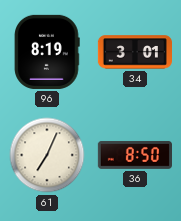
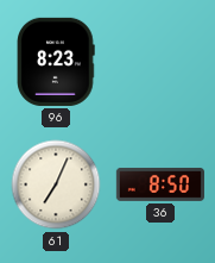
96: 8:19 -> 8:23 (56, 62)
34: 3:01 -> none (134, 52)
